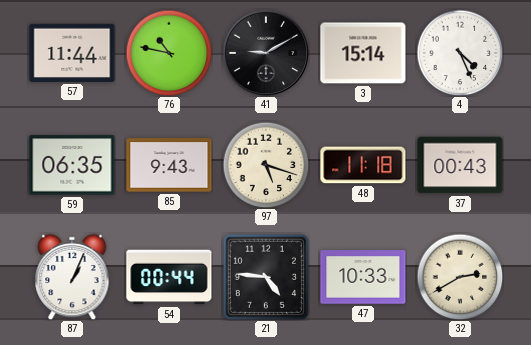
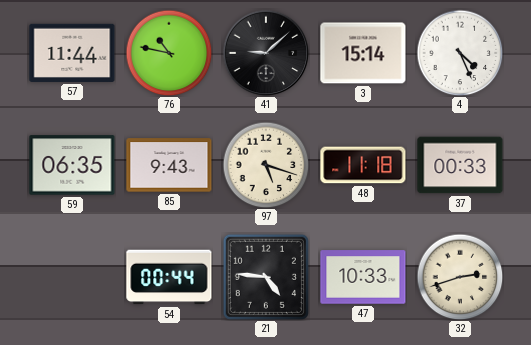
41: 9:10 -> 9:08 (266, 53)
37: 00:43 -> 00:33 (460, 165)
87: 1:04 -> none (72, 277)
32: 2:40 -> 2:42 (460, 277)
